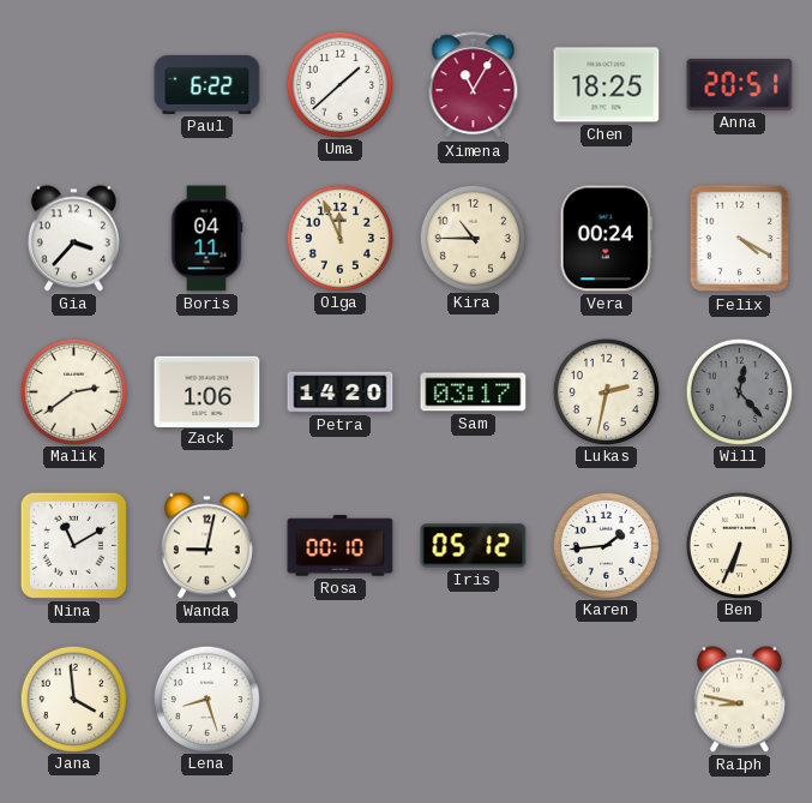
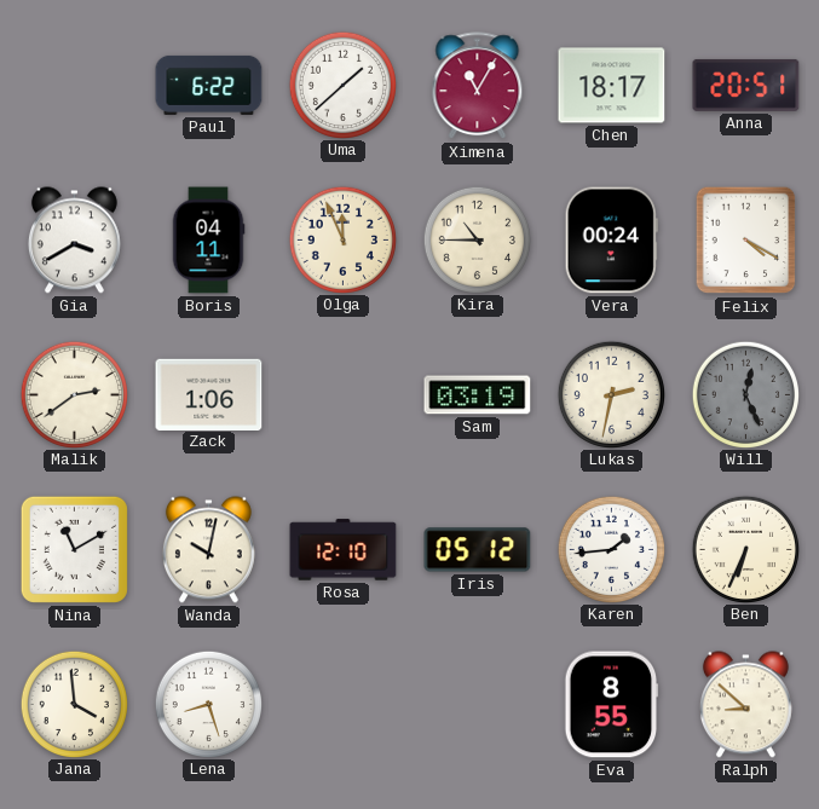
Chen: 18:25 -> 18:17 (612, 86)
Gia: 3:37 -> 3:40 (74, 241)
Petra: 14:20 -> none (341, 392)
Sam: 03:17 -> 03:19 (478, 395)
Will: 12:23 -> 12:26 (745, 394)
Wanda: 9:02 -> 10:02 (208, 550)
Rosa: 00:10 -> 12:10 (344, 550)
Eva: none -> 8:55 (612, 705)
Ralph: 8:47 -> 8:52 (745, 705)
